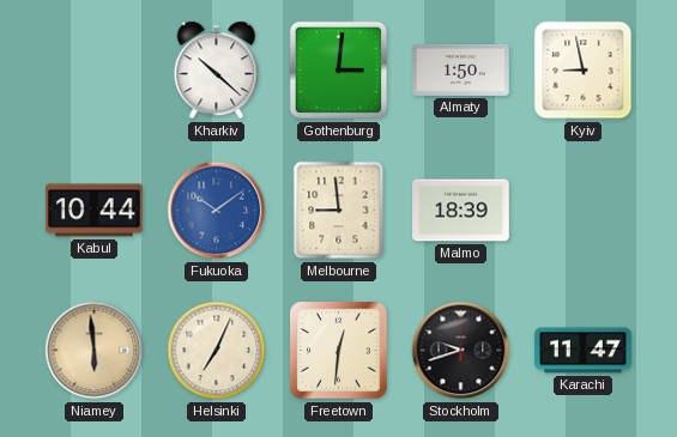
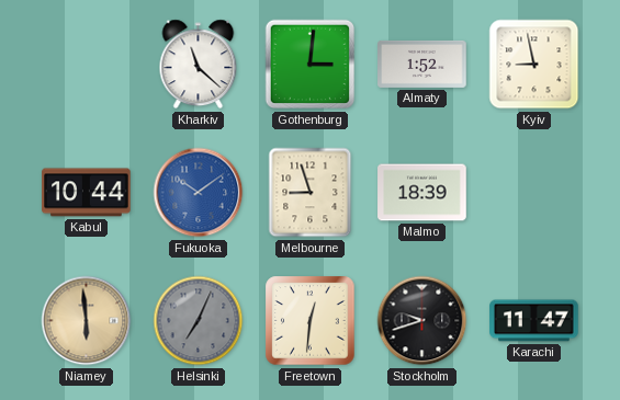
Kharkiv: 10:22 -> 11:22 (199, 65)
Almaty: 1:50 -> 1:52 (422, 64)
Melbourne: 8:59 -> 8:57 (311, 193)
Helsinki dial: cream -> grey (199, 321)
